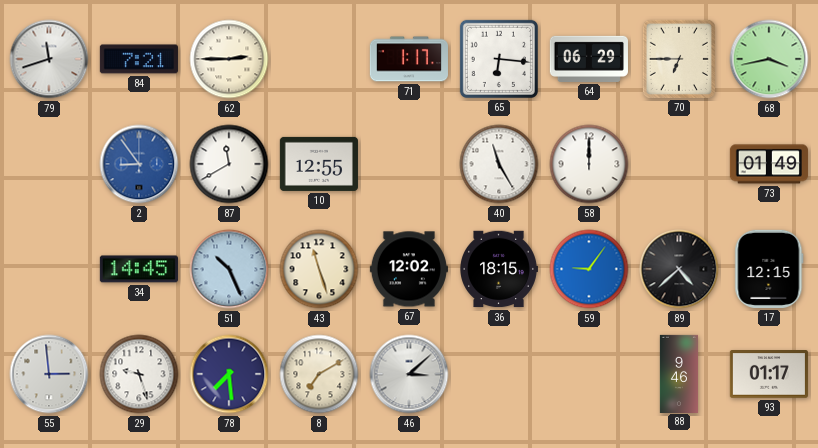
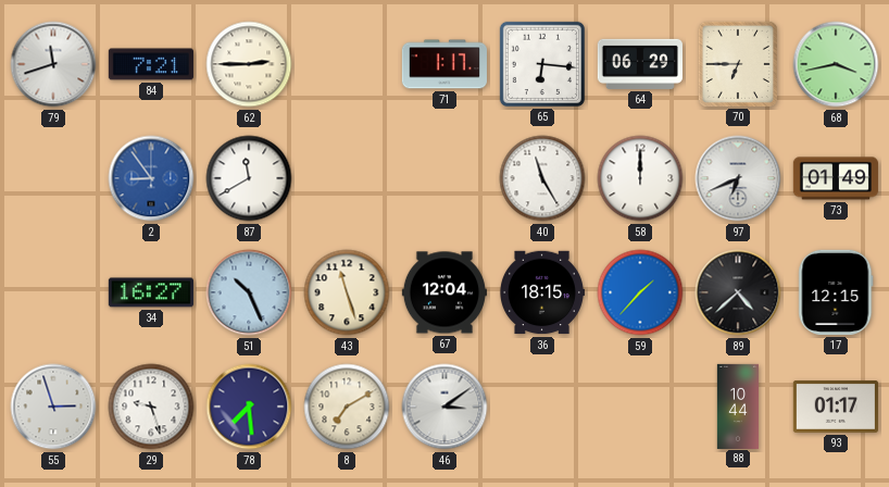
10: 12:55 -> none (319, 164)
97: none -> 6:41 (738, 178)
34: 14:45 -> 16:27 (151, 292)
67: 12:02 -> 12:04 (444, 292)
59: 9:06 -> 1:37 (640, 292)
55: 2:59 -> 2:57 (53, 407)
46: 3:08 -> 3:09 (444, 407)
88: 9:46 -> 10:44 (737, 405)
